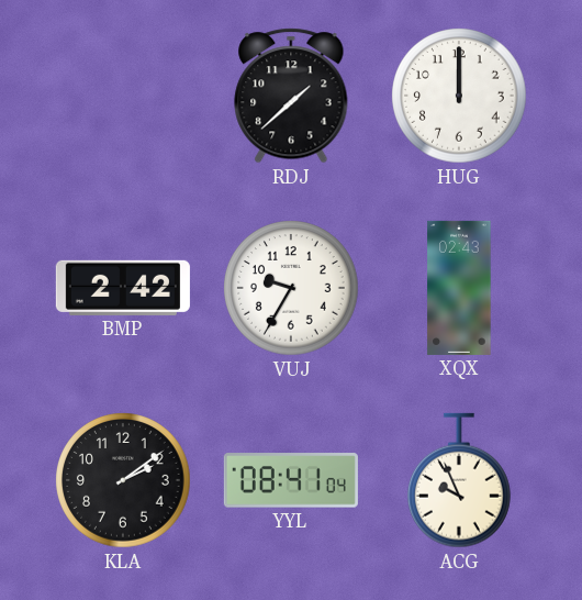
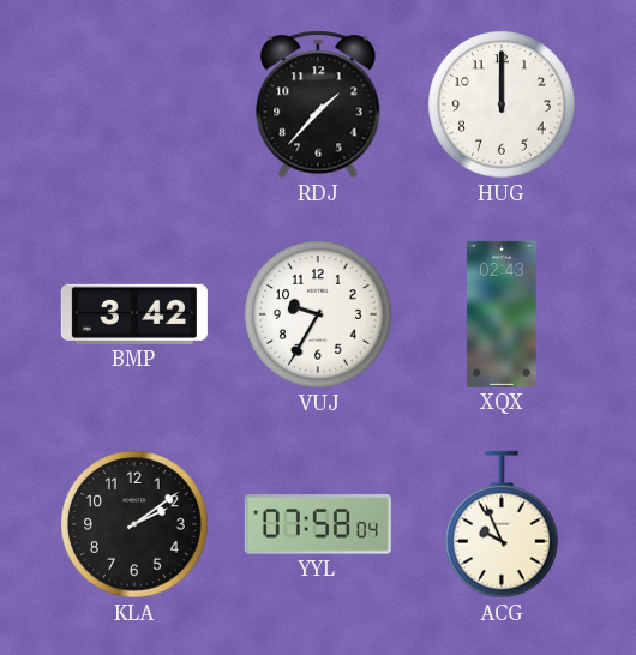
RDJ: 1:38 -> 1:37 (318, 104)
BMP: 2:42 -> 3:42 (134, 314)
YYL: 08:41 -> 07:58 (318, 524)
